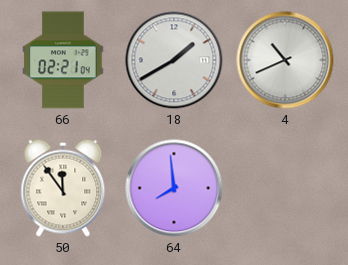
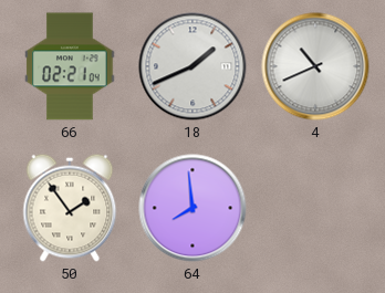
18: 1:40 -> 1:41 (192, 66)
50: 11:54 -> 1:54 (70, 208)
